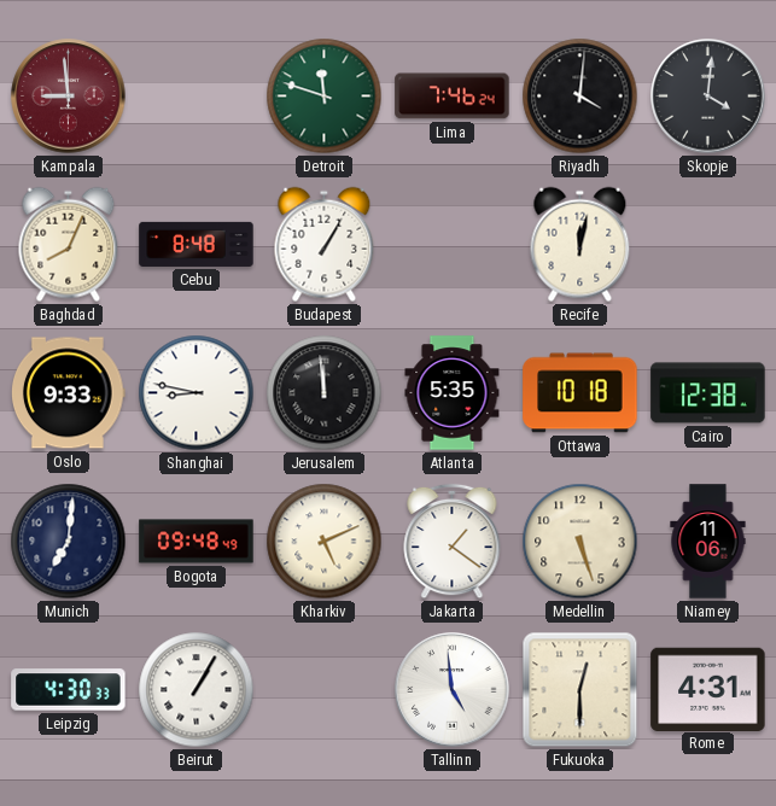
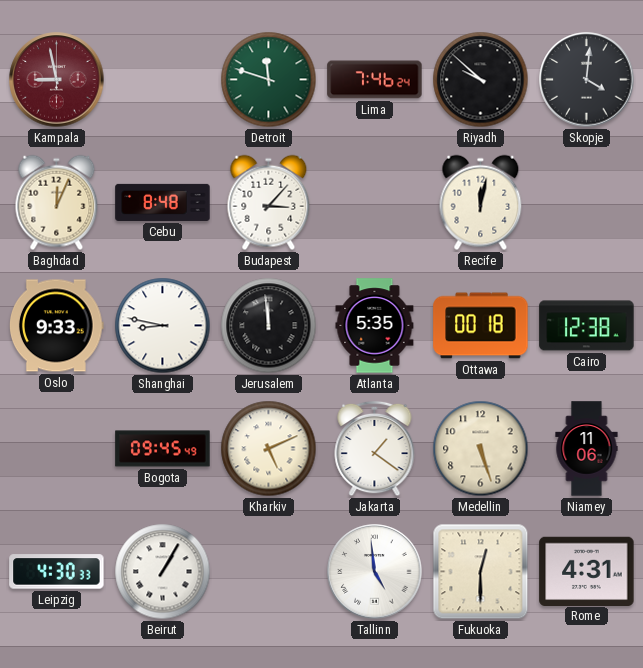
Kampala: 8:59 -> 8:58 (57, 80)
Riyadh: 4:01 -> 9:52 (481, 80)
Baghdad: 8:04 -> 12:04 (57, 203)
Budapest: 1:05 -> 3:07 (269, 203)
Ottawa: 10:18 -> 00:18 (481, 326)
Munich: 7:01 -> none (69, 542)
Bogota: 09:48 -> 09:45 (163, 449)
